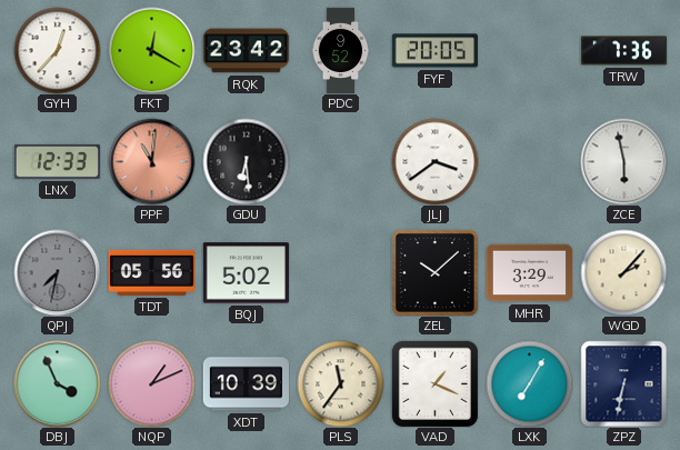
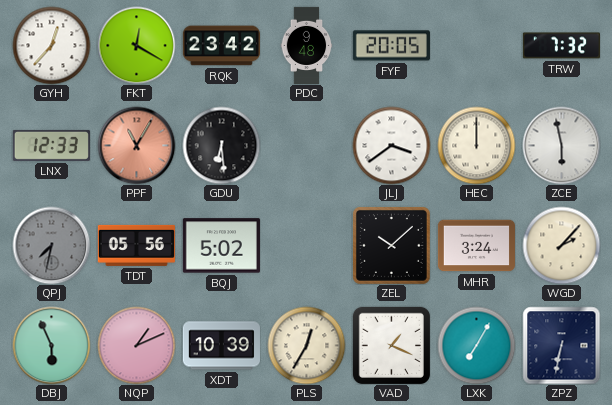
PDC: 9:52 -> 9:48 (307, 45)
TRW: 7:36 -> 7:32 (561, 46)
PPF: 11:01 -> 11:05 (136, 145)
HEC: none -> 12:00 (476, 145)
MHR: 3:29 -> 3:24 (476, 246)
DBJ: 3:56 -> 5:56 (51, 345)
PLS: 11:36 -> 12:35 (306, 345)
